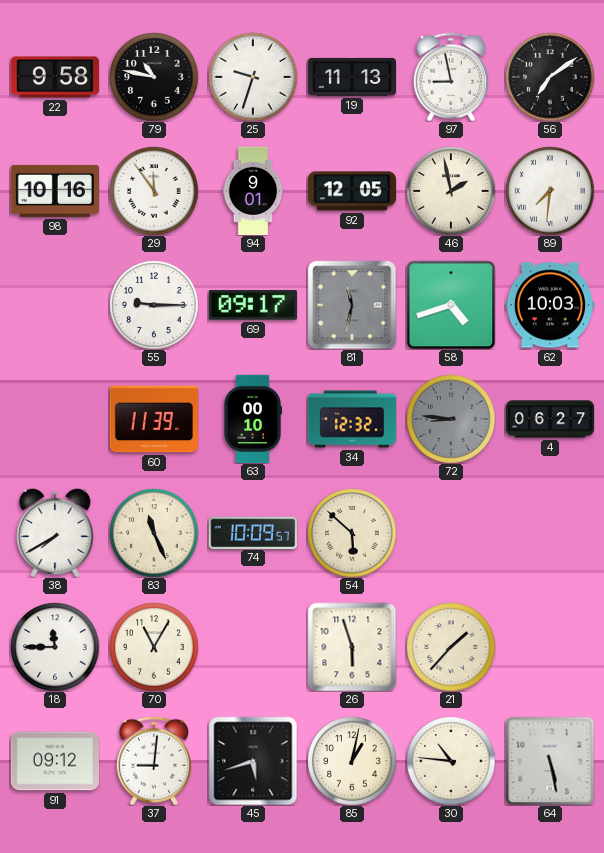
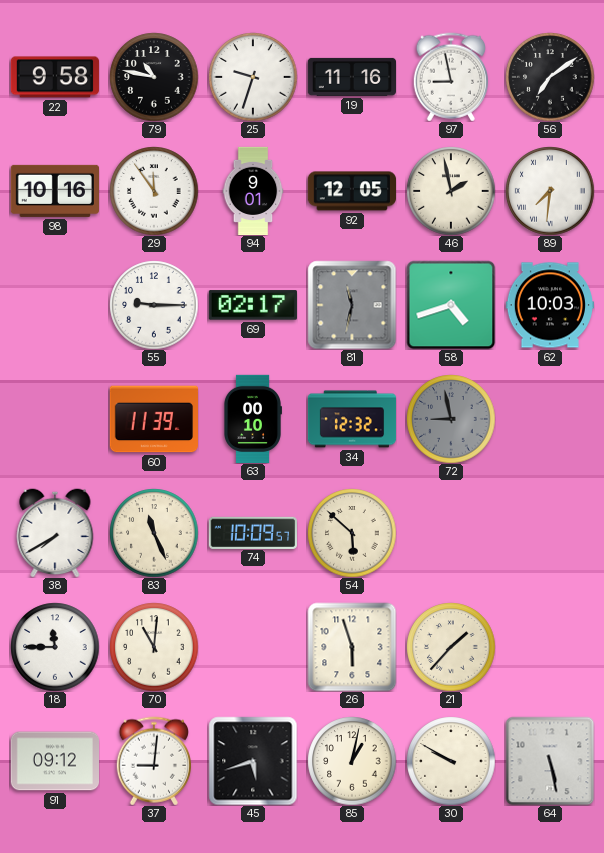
19: 11:13 -> 11:16 (351, 77)
69: 09:17 -> 02:17 (253, 305)
72: 8:46 -> 8:58 (451, 419)
4: 06:27 -> none (549, 419)
70: 11:05 -> 11:01 (154, 647)
30: 10:46 -> 9:50 (451, 761)
